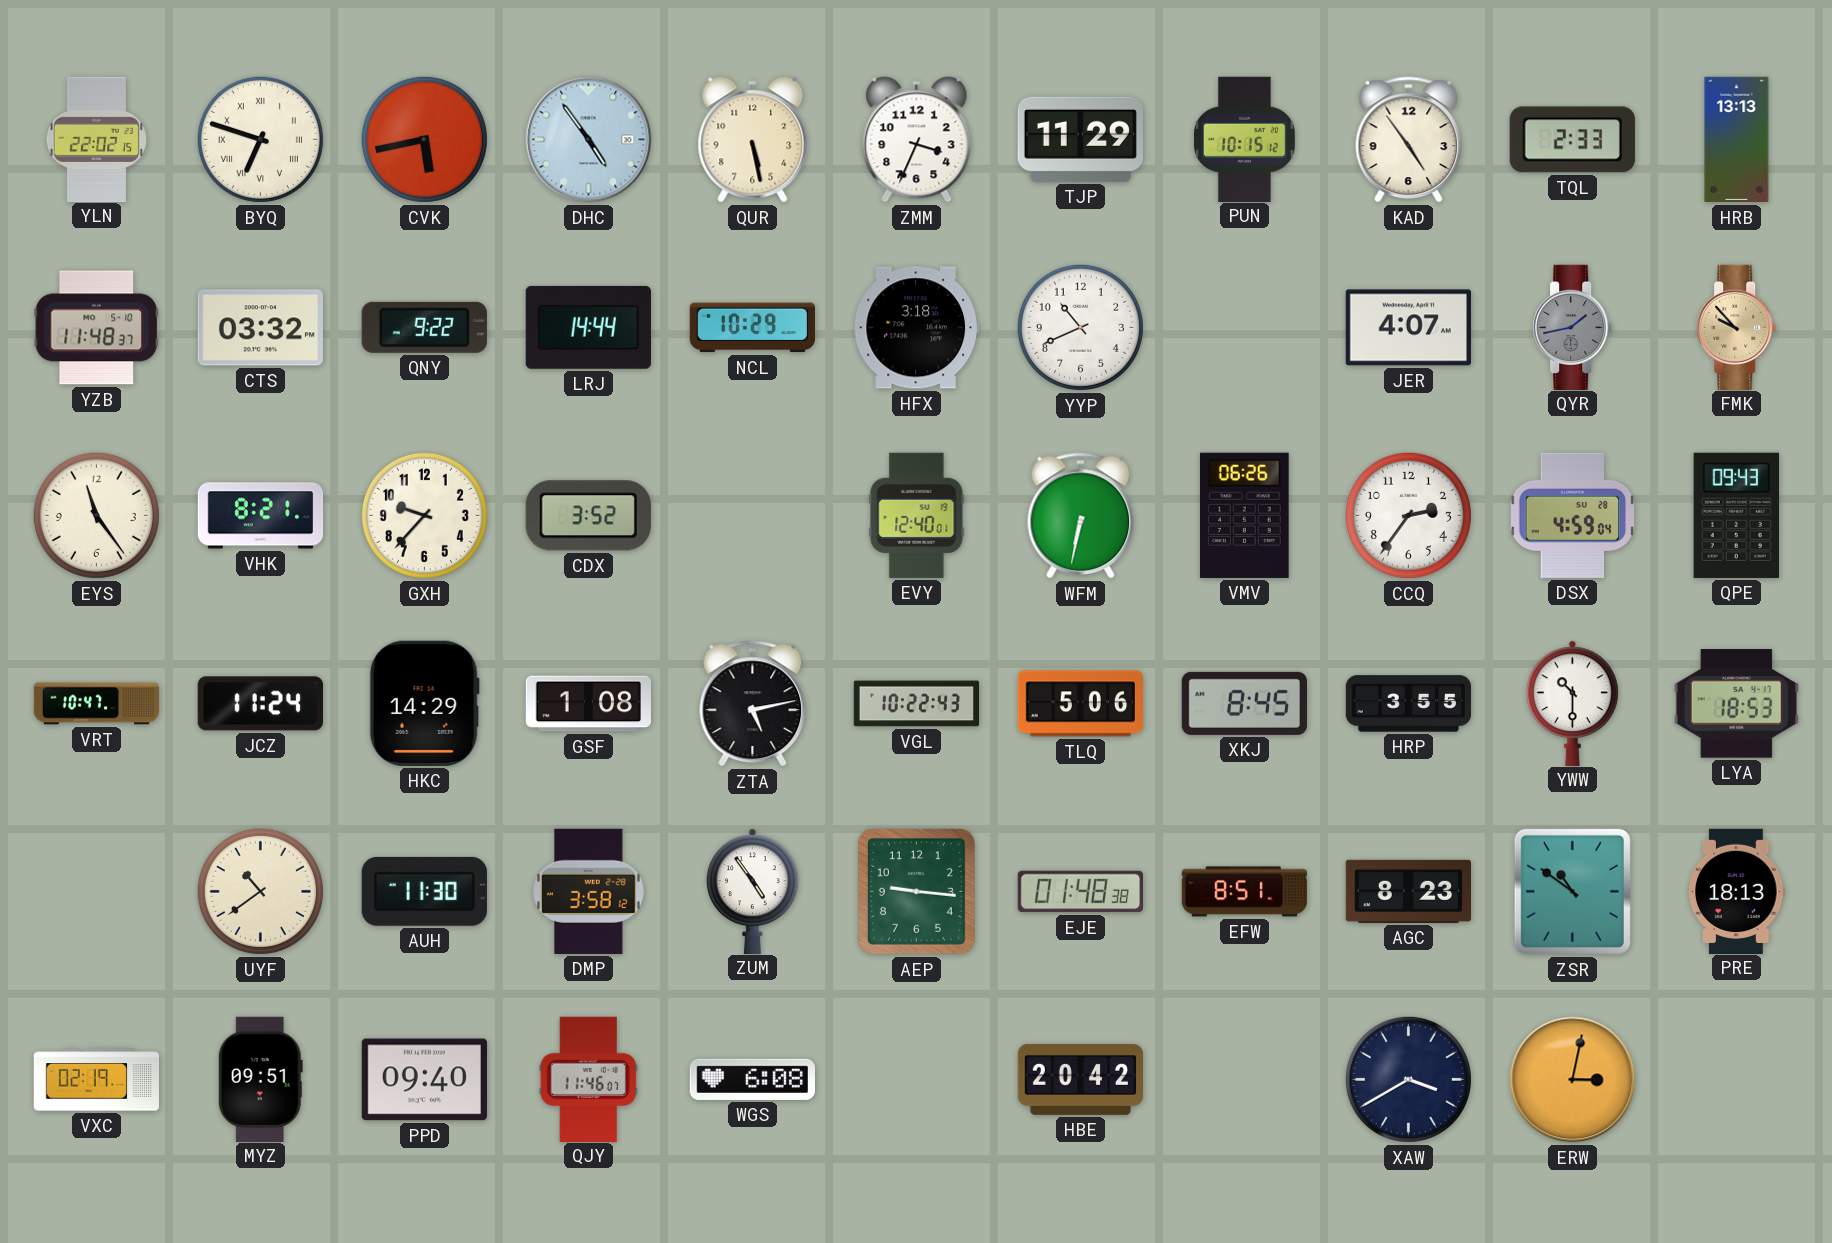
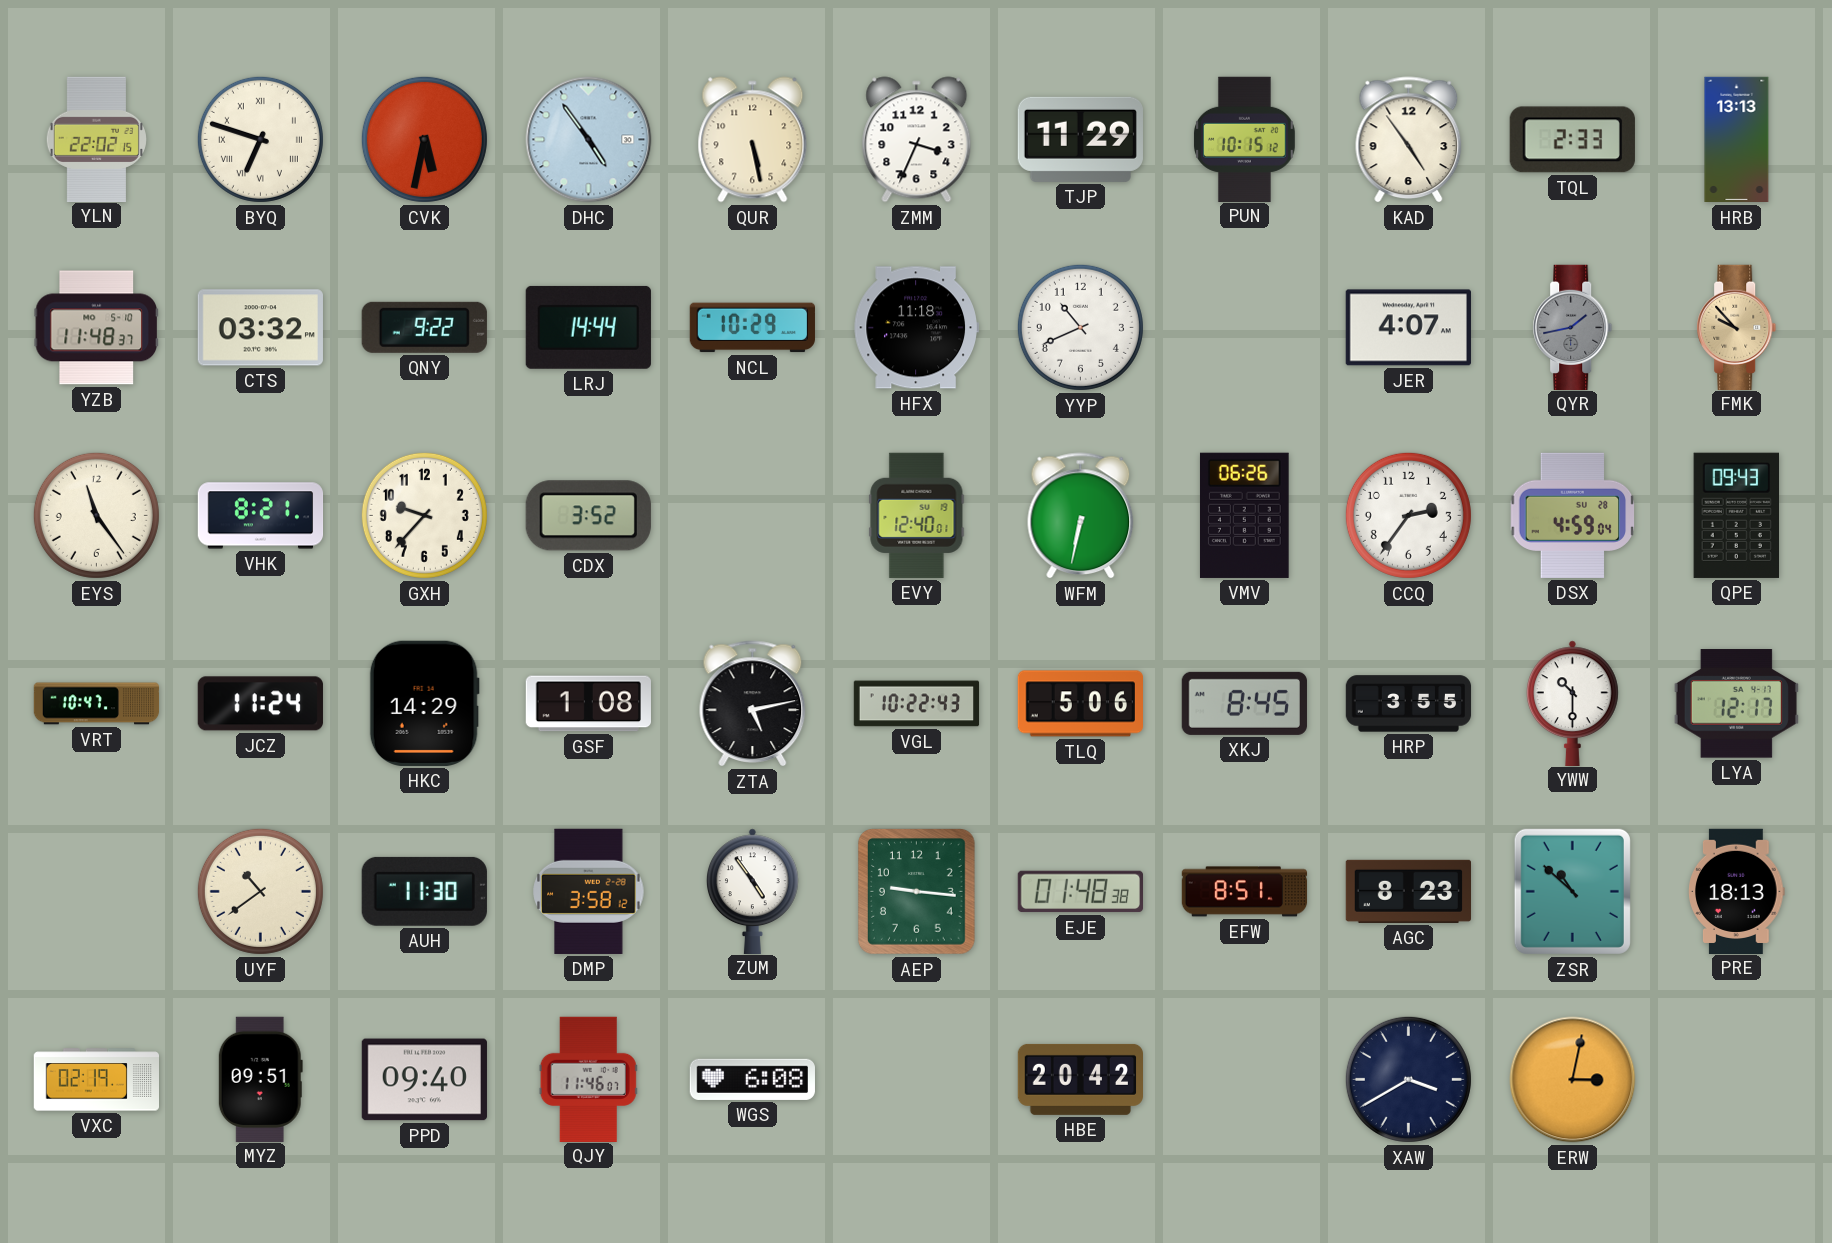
CVK: 5:43 -> 5:32 (424, 139)
HFX: 3:18 -> 11:18 (916, 328)
LYA: 18:53 -> 12:17 (1736, 704)
ZSR: 10:51 -> 10:52 (1572, 891)
